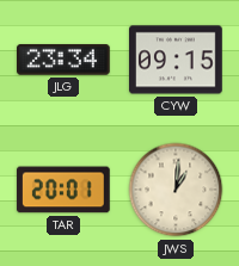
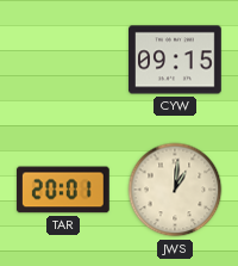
JLG: 23:34 -> none (65, 60)
